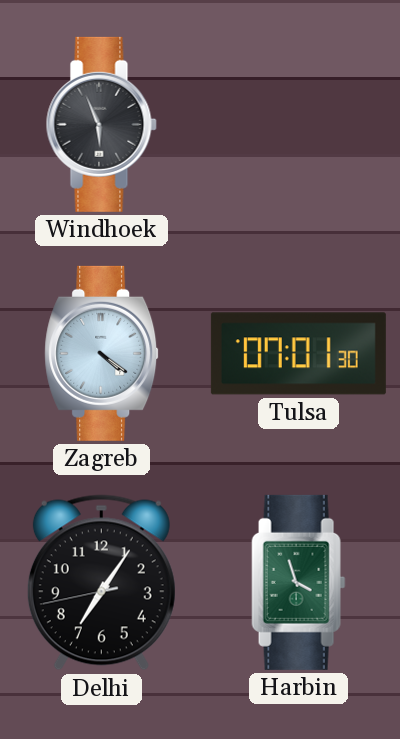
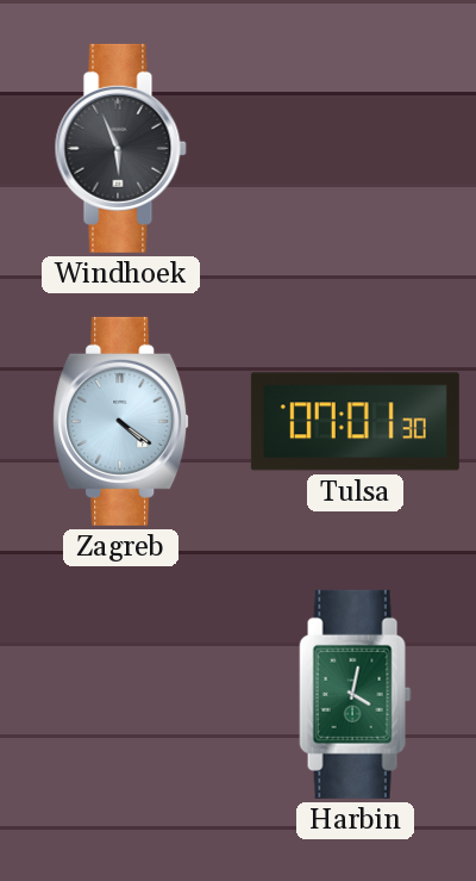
Delhi: 7:05 -> none (101, 583)
Harbin: 3:57 -> 4:02 (356, 694)
